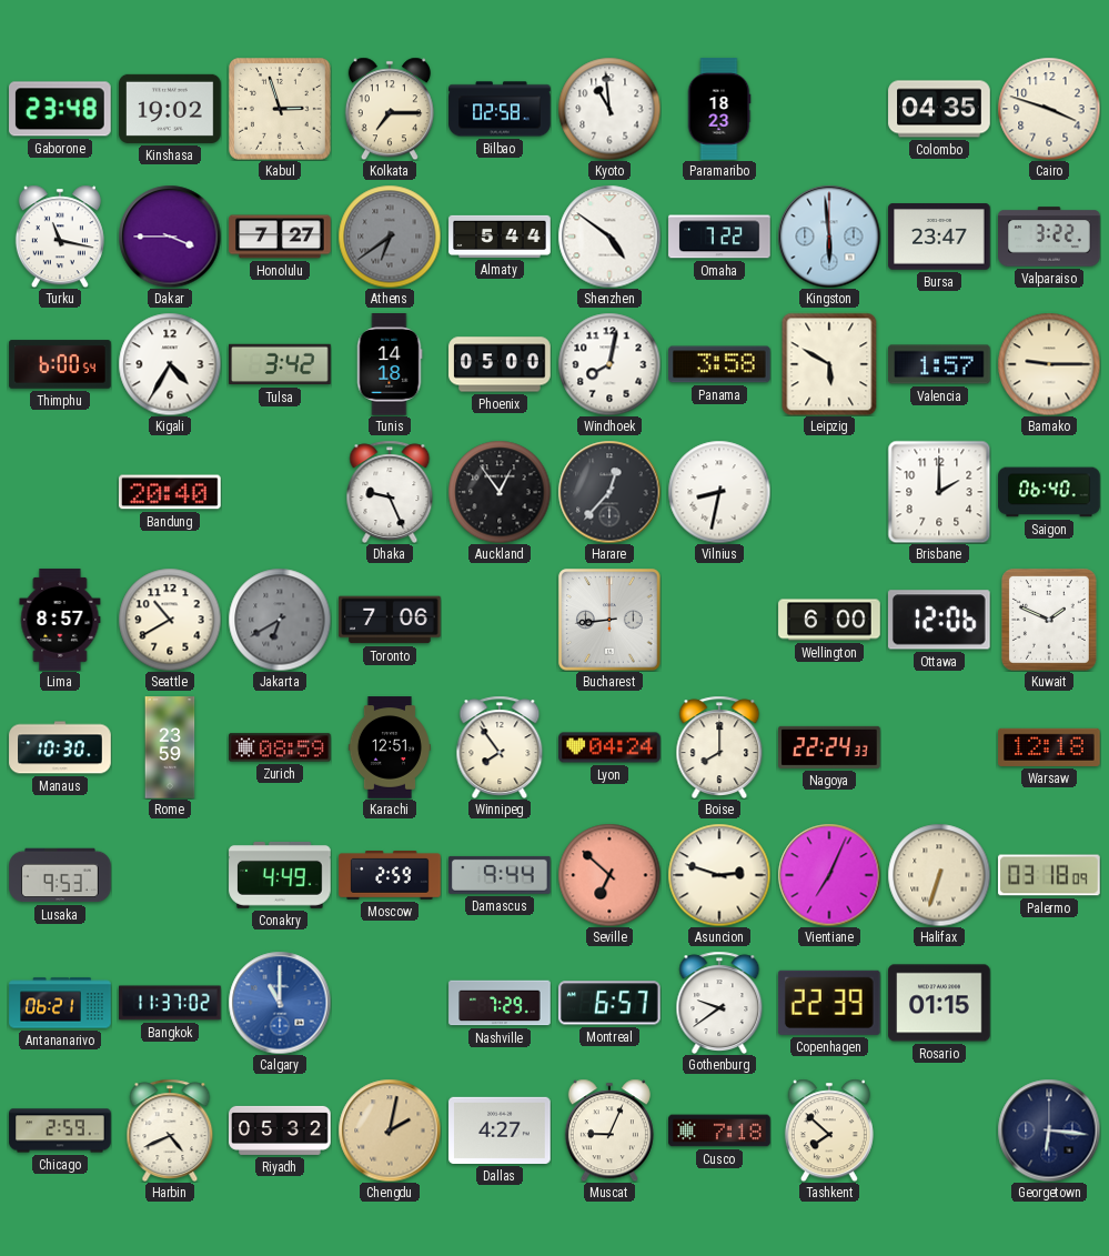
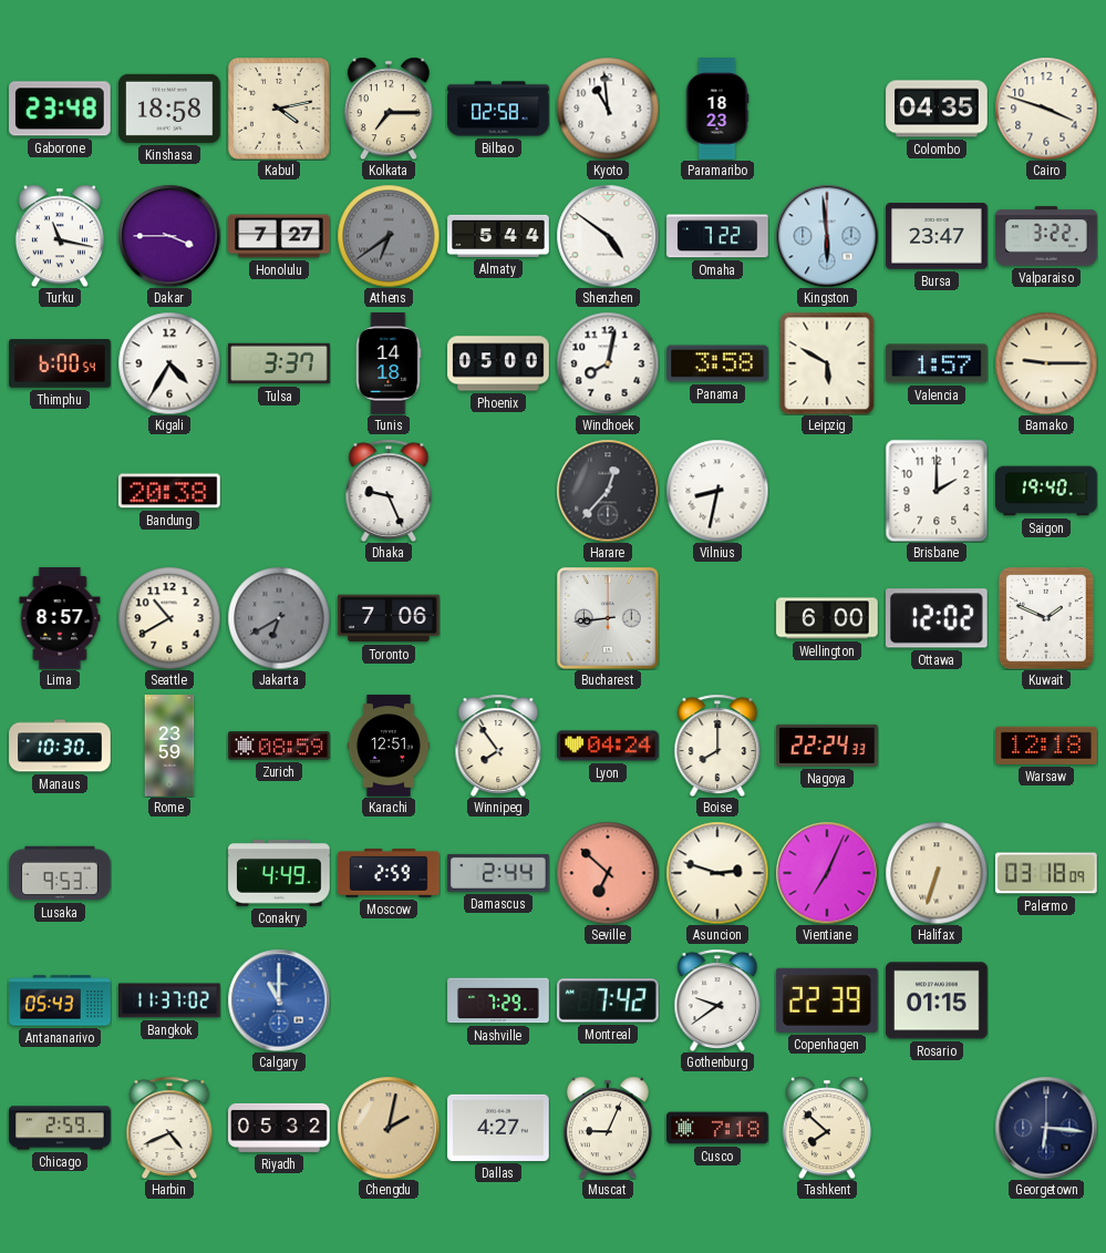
Kinshasa: 19:02 -> 18:58 (169, 109)
Kabul: 2:57 -> 4:13 (280, 110)
Tulsa: 3:42 -> 3:37 (279, 363)
Bandung: 20:40 -> 20:38 (170, 491)
Auckland: 12:54 -> none (500, 492)
Saigon: 06:40 -> 19:40 (1046, 491)
Ottawa: 12:06 -> 12:02 (937, 618)
Damascus: 9:44 -> 2:44 (498, 873)
Antananarivo: 06:21 -> 05:43 (60, 1000)
Montreal: 6:57 -> 7:42 (609, 1000)
